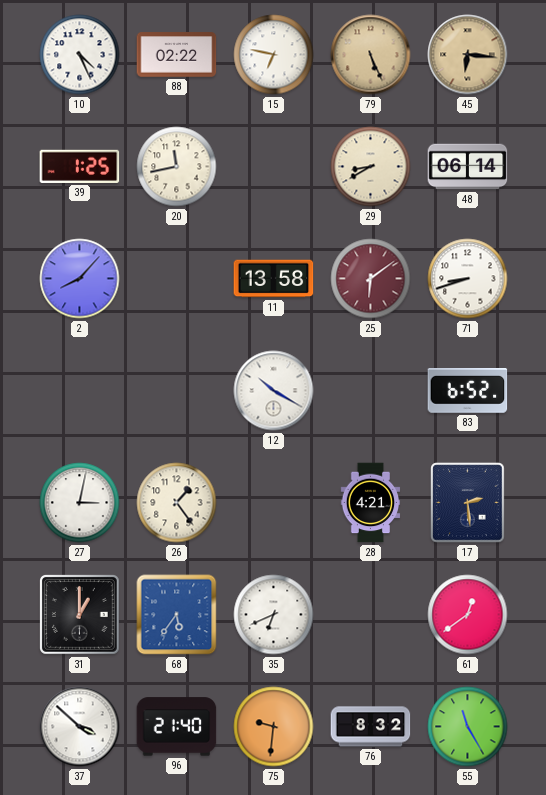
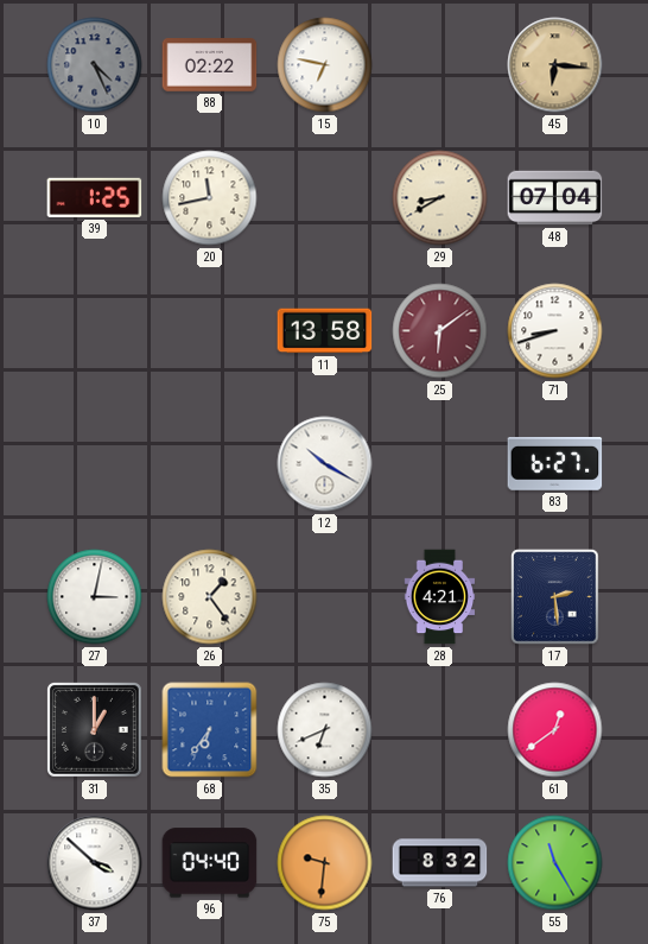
10 dial: white -> grey (95, 65)
79: 5:26 -> none (371, 55)
48: 06:14 -> 07:04 (555, 198)
2: 8:07 -> none (80, 279)
83: 6:52 -> 6:27 (555, 464)
68: 5:36 -> 6:36 (210, 730)
96: 21:40 -> 04:40 (210, 863)
